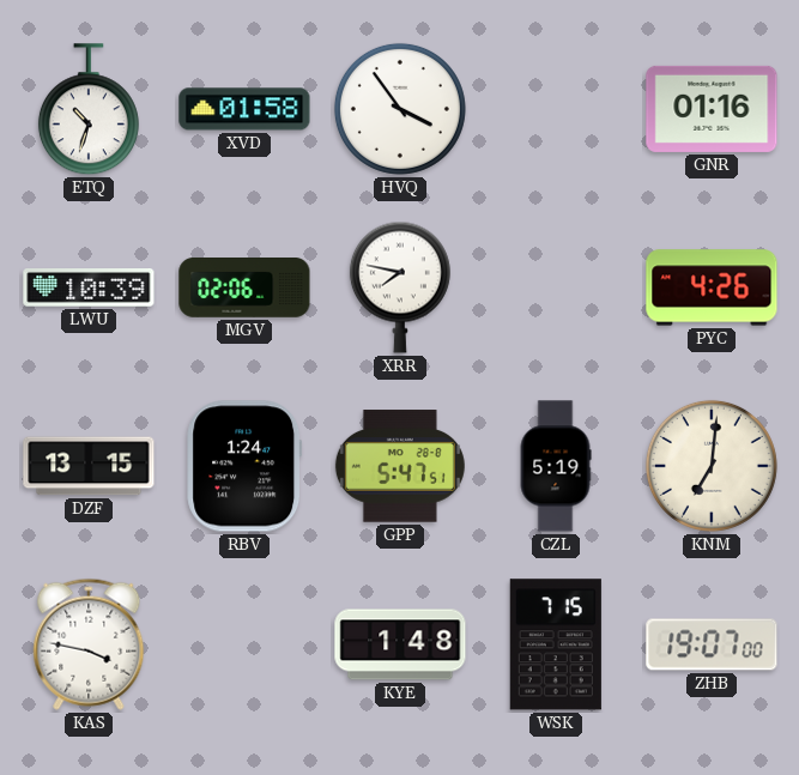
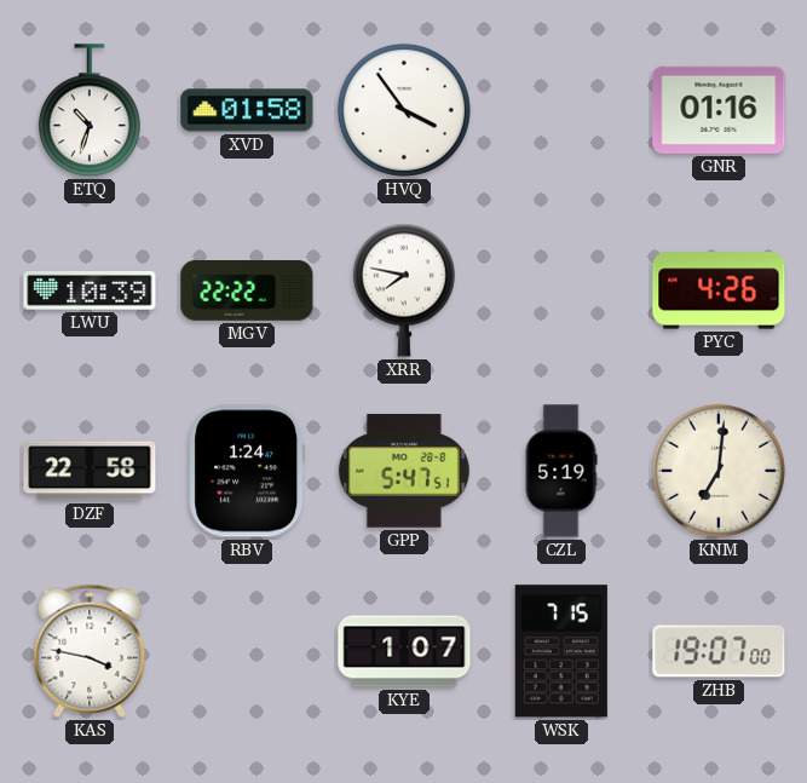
MGV: 02:06 -> 22:22 (247, 292)
DZF: 13:15 -> 22:58 (90, 471)
KYE: 1:48 -> 1:07 (404, 651)
